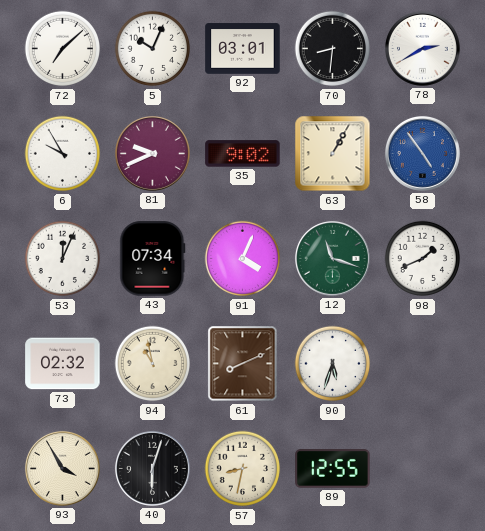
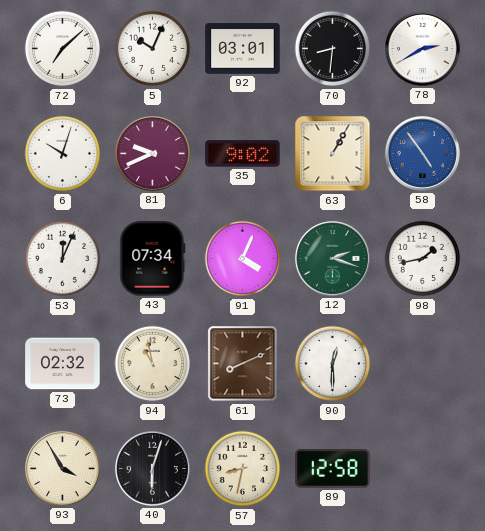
6: 9:55 -> 10:03 (63, 154)
12: 11:18 -> 2:18 (332, 258)
98: 1:41 -> 1:43 (423, 259)
90: 5:33 -> 12:30 (333, 364)
89: 12:55 -> 12:58 (333, 469)
